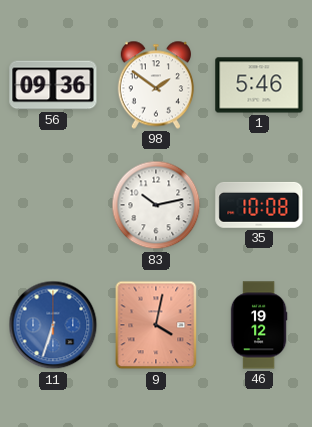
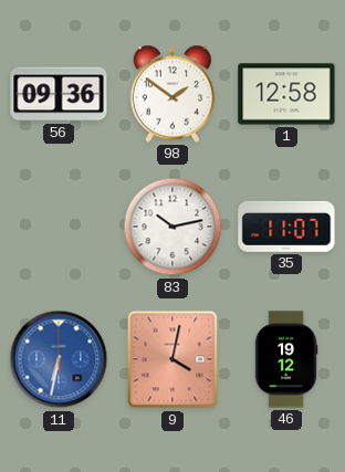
1: 5:46 -> 12:58 (286, 94)
35: 10:08 -> 11:07 (286, 227)
11: 6:33 -> 6:32 (59, 359)
